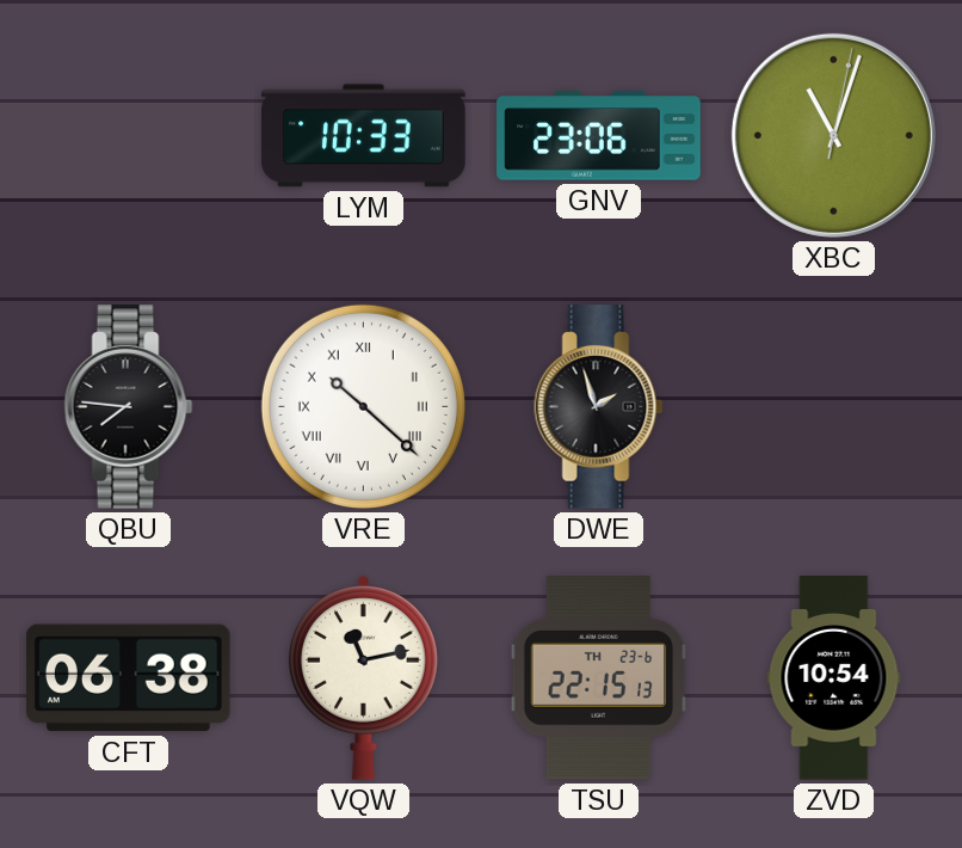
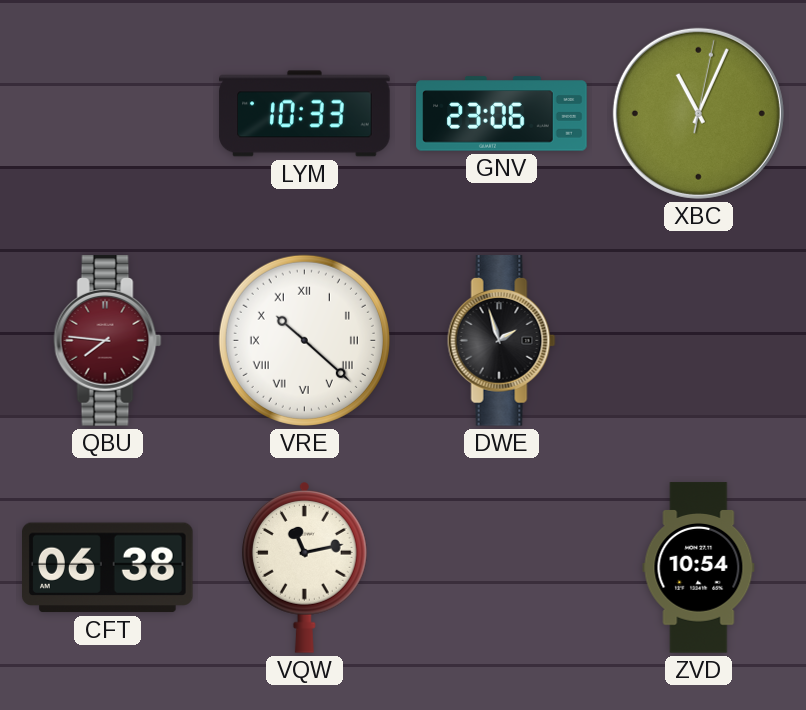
XBC: 11:03 -> 11:04 (698, 113)
QBU dial: black -> burgundy (108, 341)
TSU: 22:15 -> none (599, 678)
